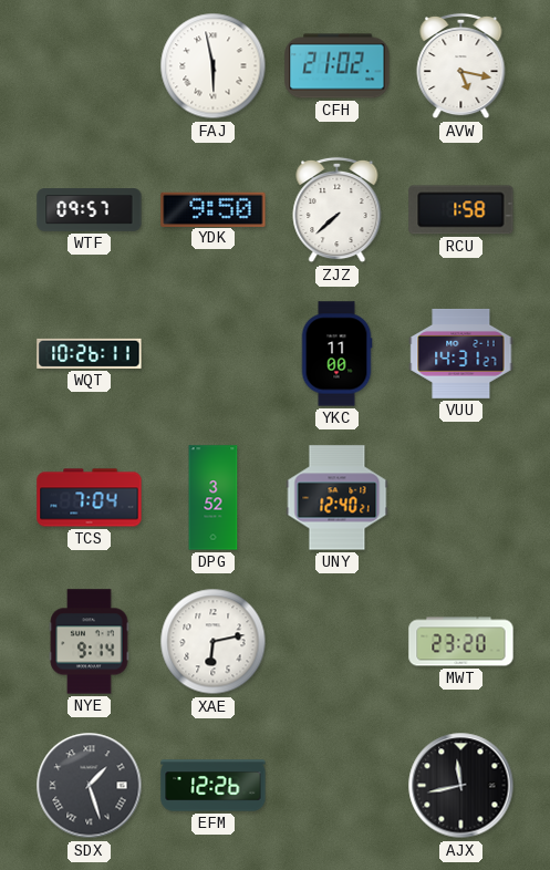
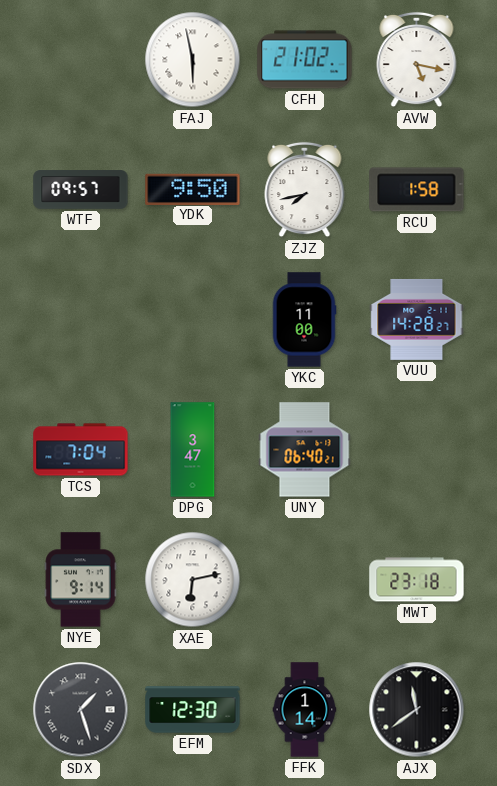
ZJZ: 7:38 -> 7:43 (305, 190)
WQT: 10:26 -> none (90, 353)
VUU: 14:31 -> 14:28 (417, 319)
DPG: 3:52 -> 3:47 (193, 450)
UNY: 12:40 -> 06:40 (305, 450)
MWT: 23:20 -> 23:18 (417, 580)
EFM: 12:26 -> 12:30 (193, 710)
FFK: none -> 1:14 (305, 710)
AJX: 11:43 -> 11:39 (417, 710)
